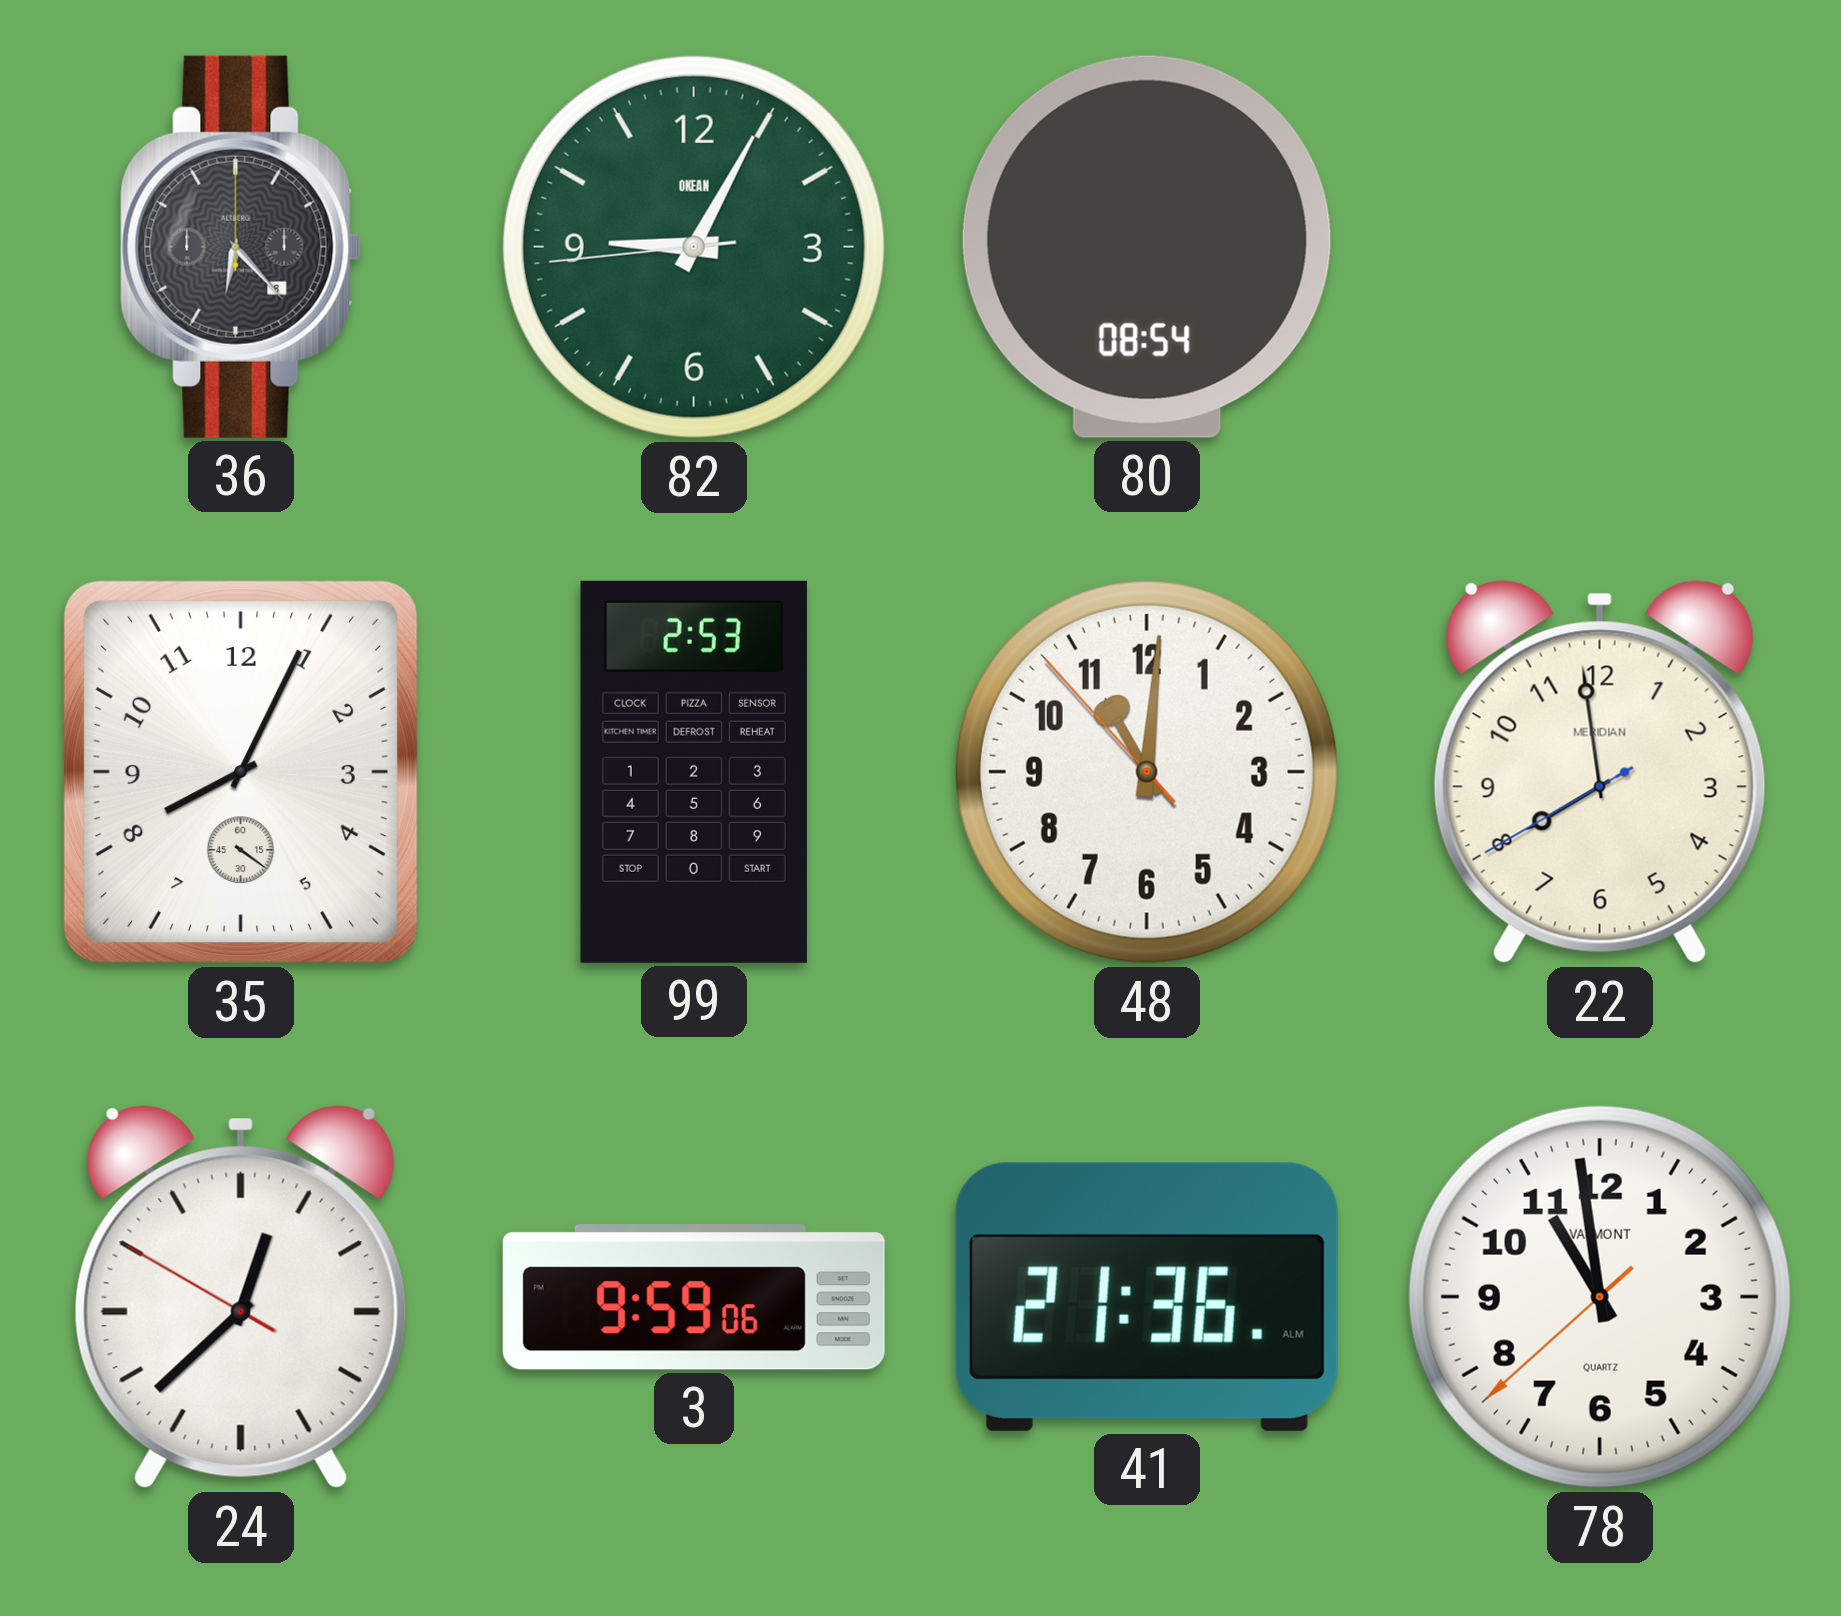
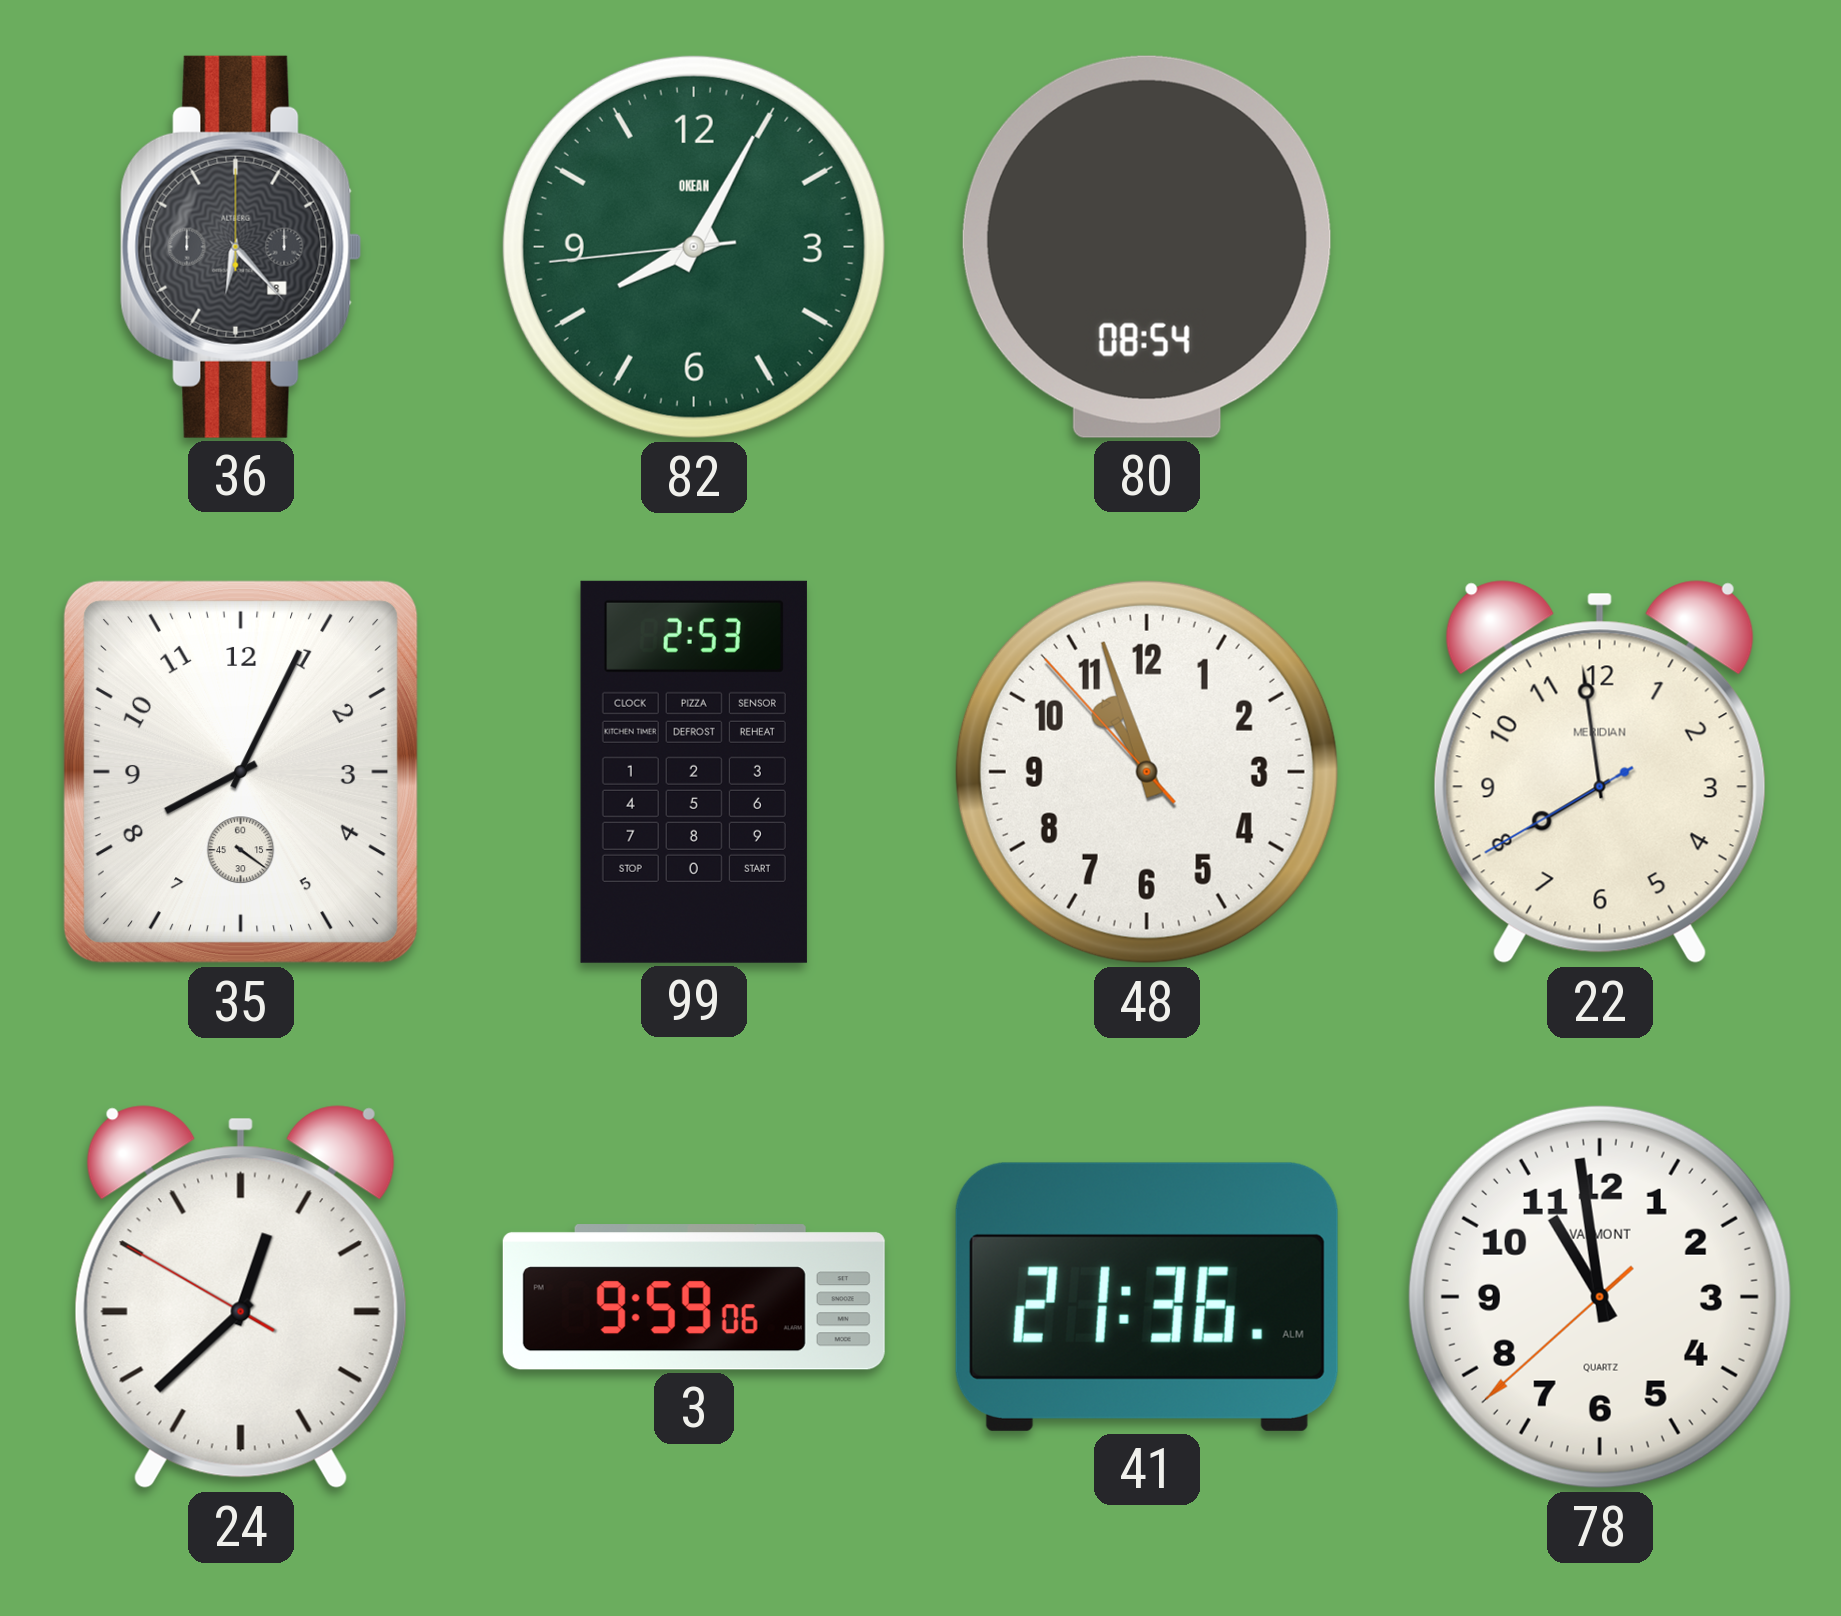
82: 9:04 -> 8:04 (694, 247)
48: 11:00 -> 10:56 (1147, 772)
